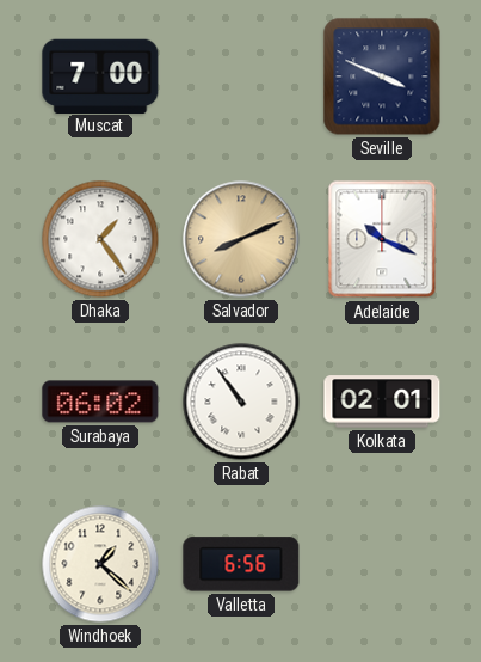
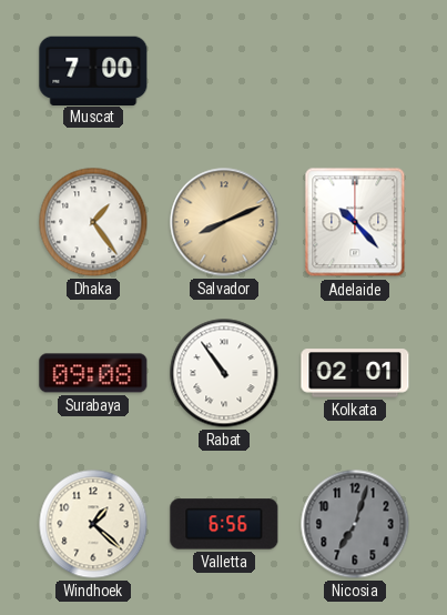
Seville: 3:49 -> none (382, 76)
Adelaide: 10:19 -> 10:23 (355, 222)
Surabaya: 06:02 -> 09:08 (93, 373)
Nicosia: none -> 7:03 (355, 524)
